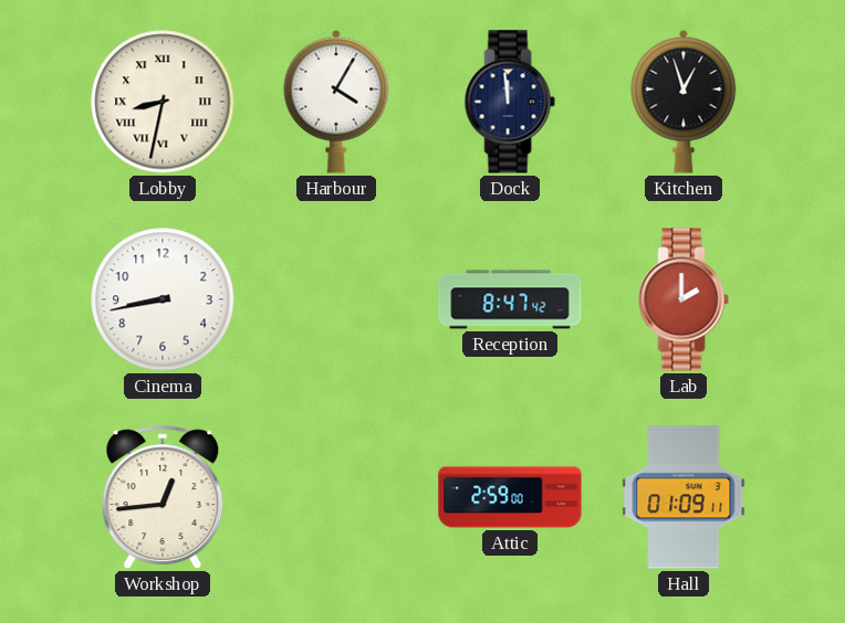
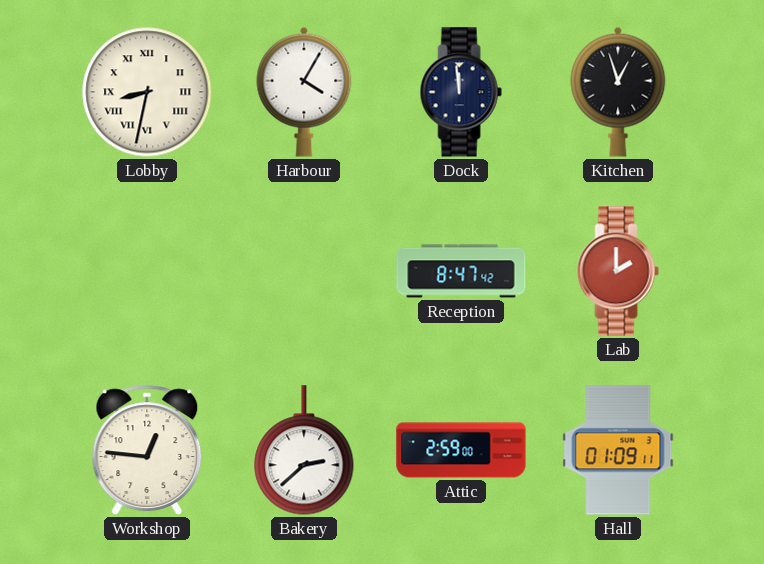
Cinema: 8:43 -> none (163, 299)
Workshop: 12:44 -> 12:46 (147, 450)
Bakery: none -> 2:38 (304, 450)
